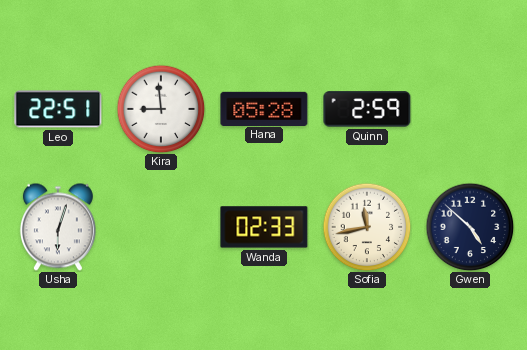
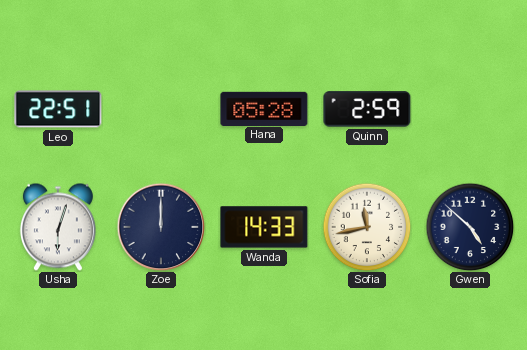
Kira: 8:59 -> none (161, 109)
Zoe: none -> 12:00 (161, 227)
Wanda: 02:33 -> 14:33 (264, 227)
